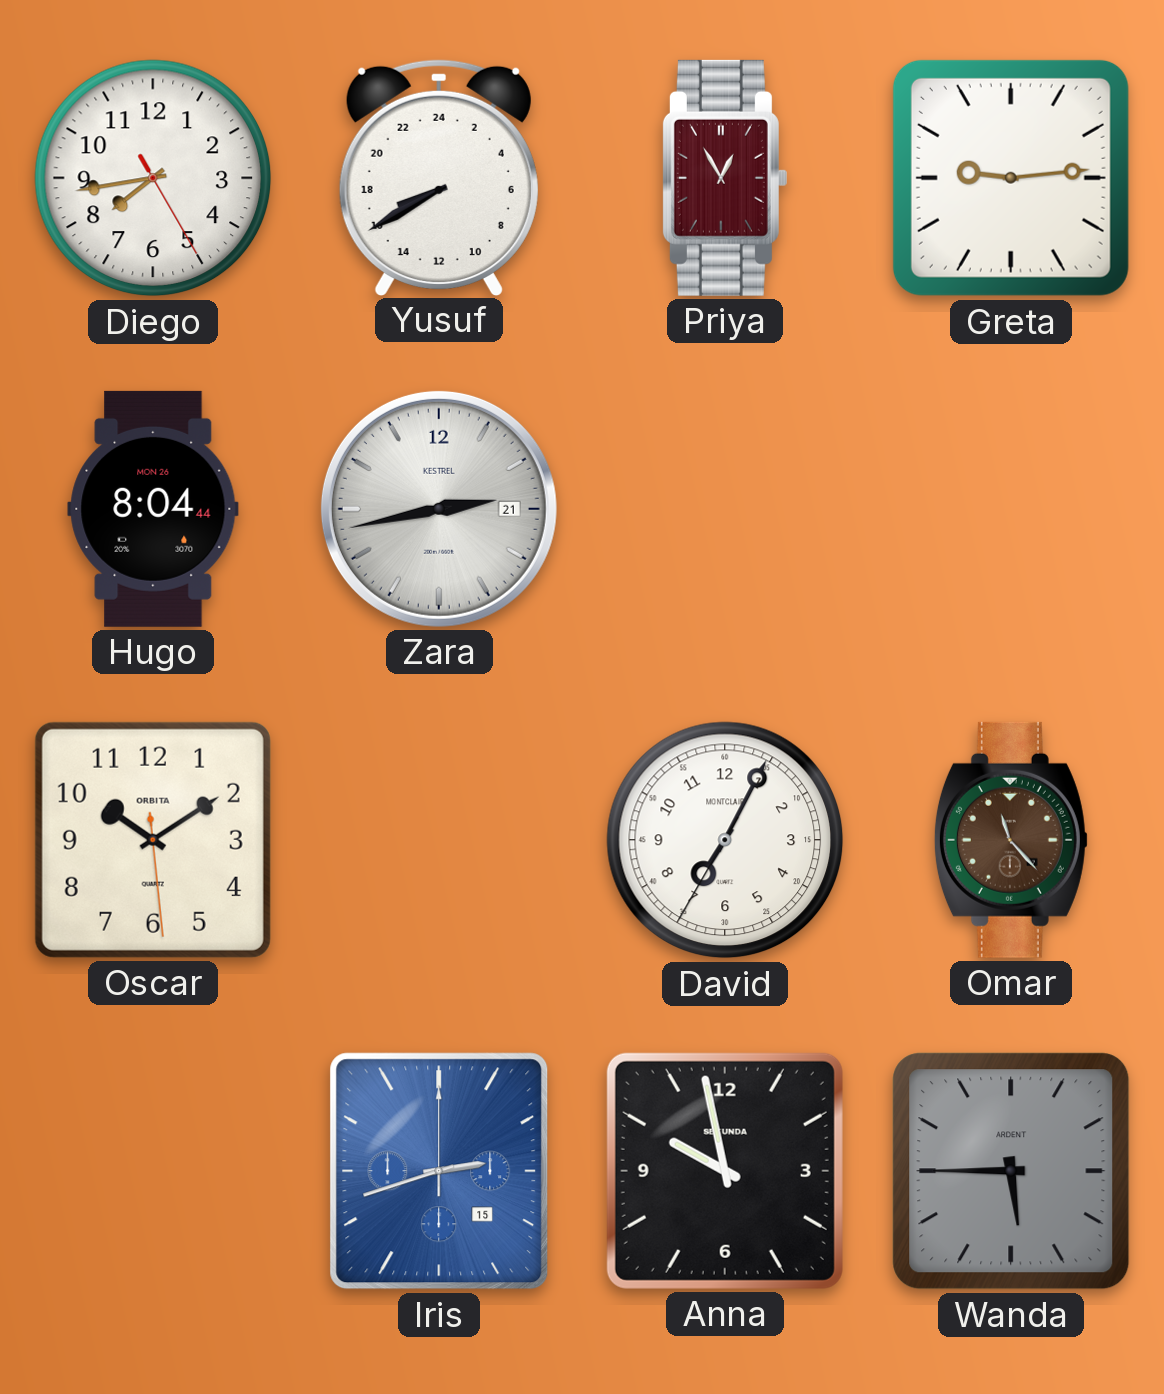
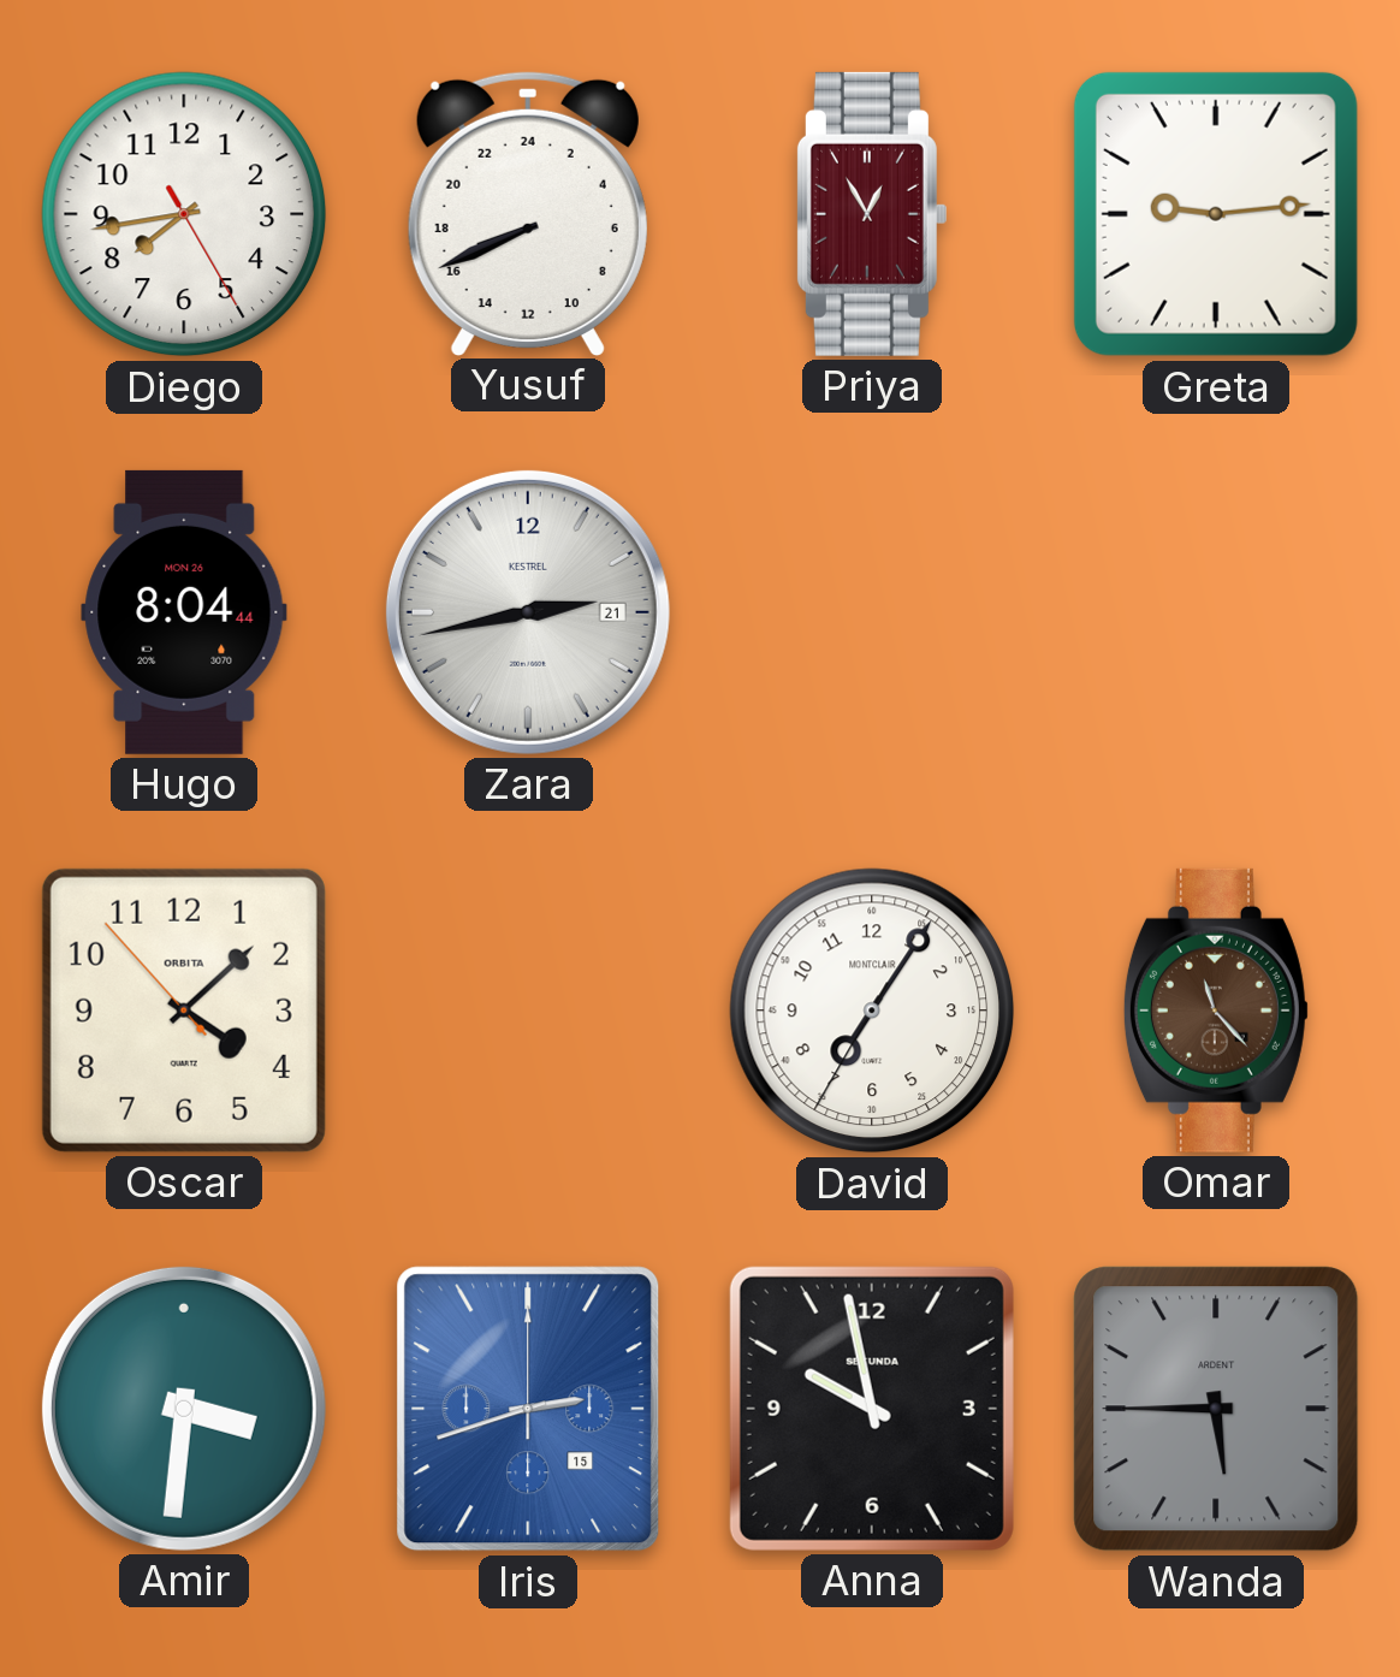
Yusuf: 16:40 -> 16:41 (528, 213)
Oscar: 10:09 -> 4:07 (184, 1011)
David: 7:04 -> 7:05 (872, 1011)
Amir: none -> 3:31 (184, 1409)
